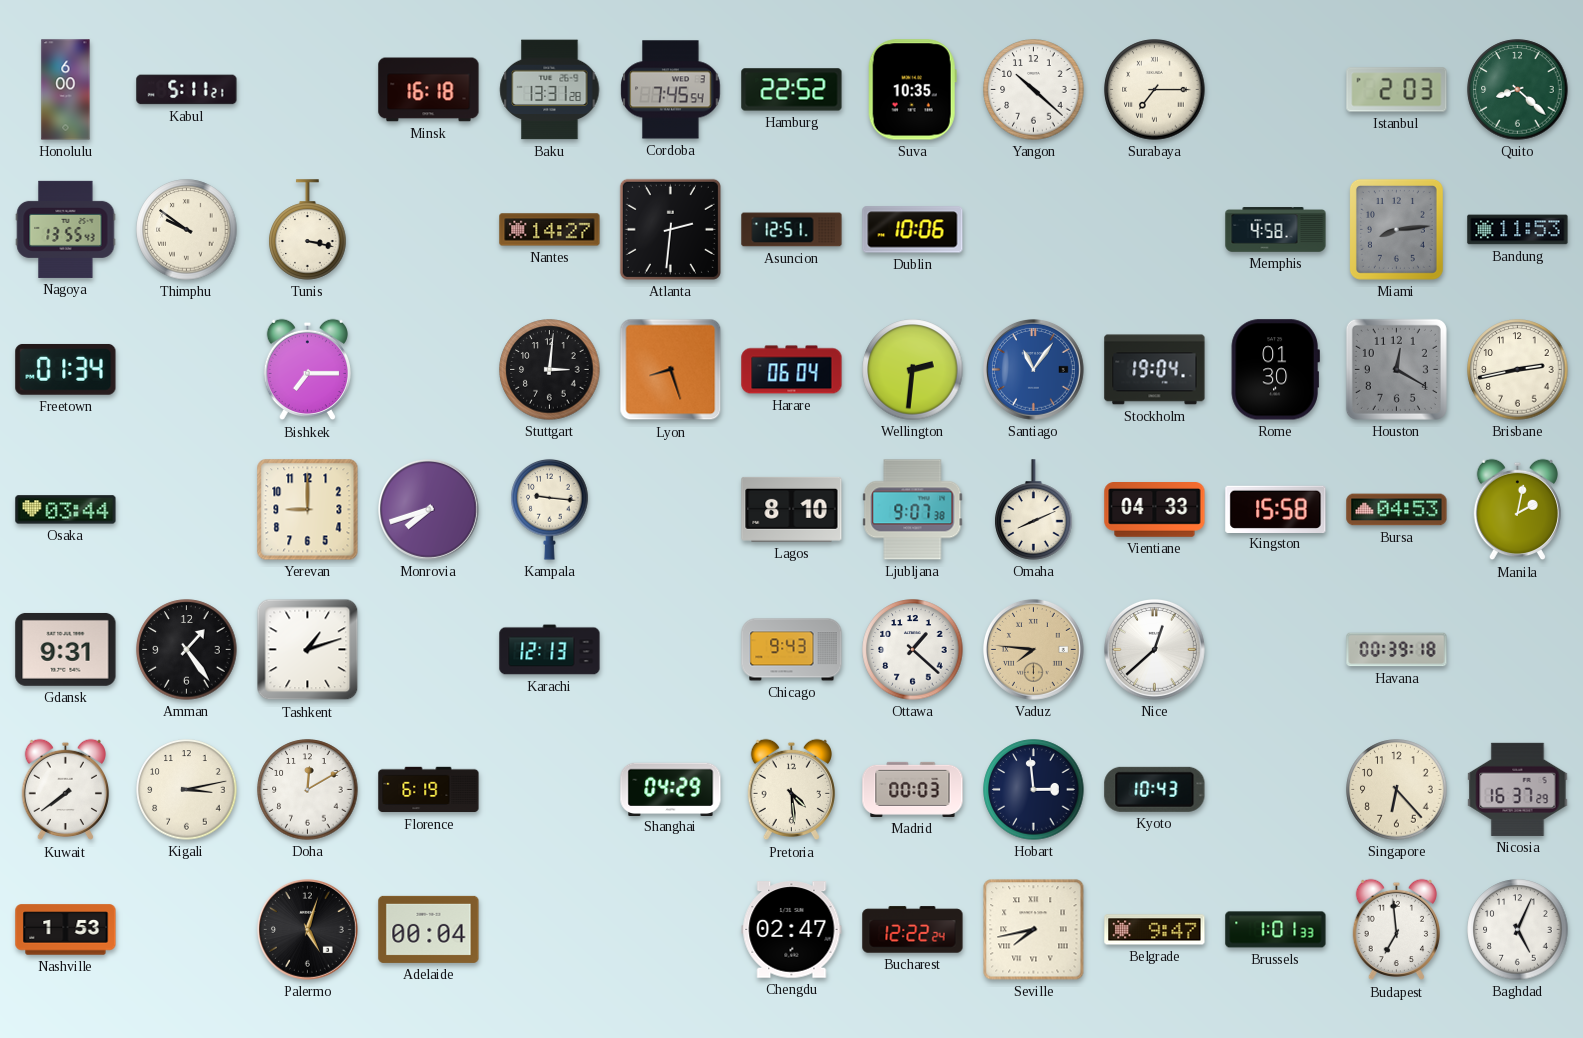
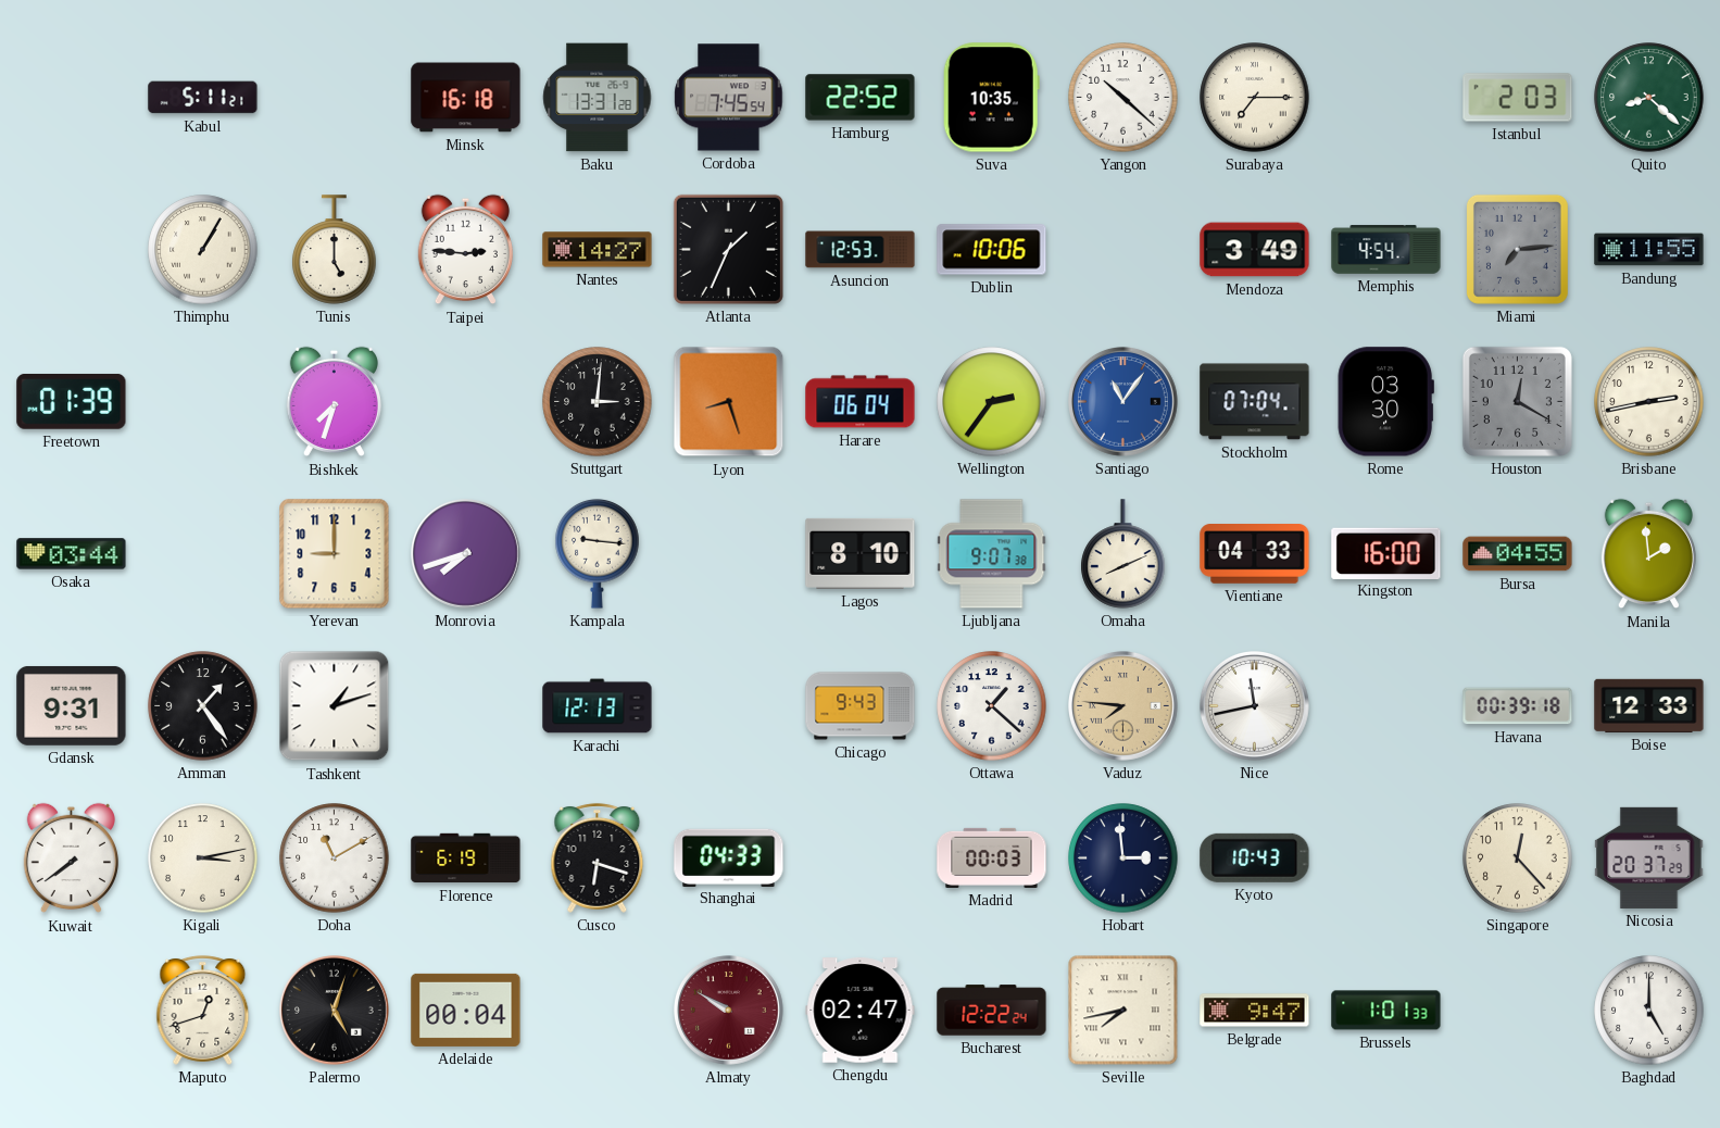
Honolulu: 6:00 -> none (66, 90)
Nagoya: 13:55 -> none (66, 229)
Thimphu: 9:51 -> 1:05 (203, 250)
Tunis: 3:17 -> 5:00 (335, 250)
Taipei: none -> 2:46 (465, 250)
Atlanta: 2:31 -> 1:34 (728, 249)
Asuncion: 12:51 -> 12:53 (861, 250)
Mendoza: none -> 3:49 (1255, 250)
Memphis: 4:58 -> 4:54 (1386, 250)
Miami: 8:14 -> 7:14 (1517, 249)
Bandung: 11:53 -> 11:55 (1649, 250)
Freetown: 01:34 -> 01:39 (72, 402)
Bishkek: 7:15 -> 7:33 (334, 402)
Wellington: 2:31 -> 2:36 (992, 402)
Stockholm: 19:04 -> 07:04 (1255, 402)
Rome: 01:30 -> 03:30 (1385, 402)
Kingston: 15:58 -> 16:00 (1386, 553)
Bursa: 04:53 -> 04:55 (1518, 554)
Manila: 2:02 -> 1:59 (1648, 554)
Nice: 12:38 -> 11:43 (1255, 706)
Boise: none -> 12:33 (1649, 705)
Doha: 12:10 -> 11:10 (335, 858)
Cusco: none -> 6:18 (598, 857)
Shanghai: 04:29 -> 04:33 (729, 857)
Pretoria: 4:29 -> none (791, 790)
Singapore: 6:23 -> 12:23 (1518, 858)
Nicosia: 16:37 -> 20:37 (1649, 857)
Nashville: 1:53 -> none (66, 930)
Maputo: none -> 12:42 (203, 1010)
Almaty: none -> 9:50 (729, 1011)
Budapest: 6:59 -> none (1396, 930)
Baghdad: 5:04 -> 5:00 (1649, 1011)
